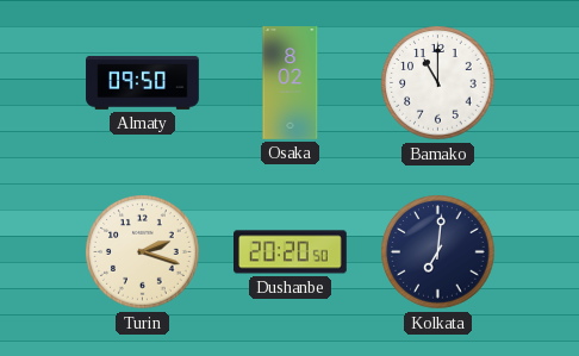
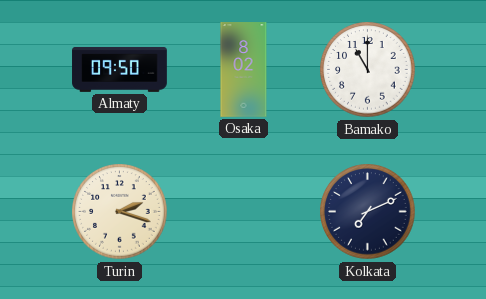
Dushanbe: 20:20 -> none (291, 252)
Kolkata: 7:01 -> 7:11 (368, 212)
